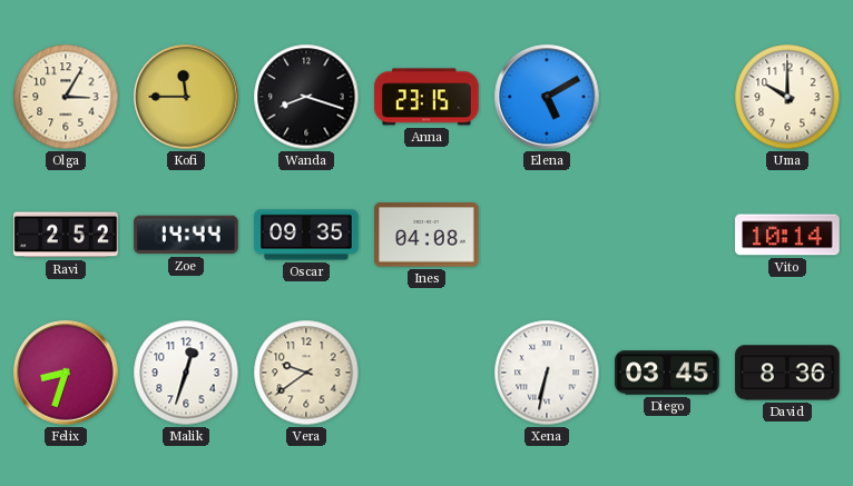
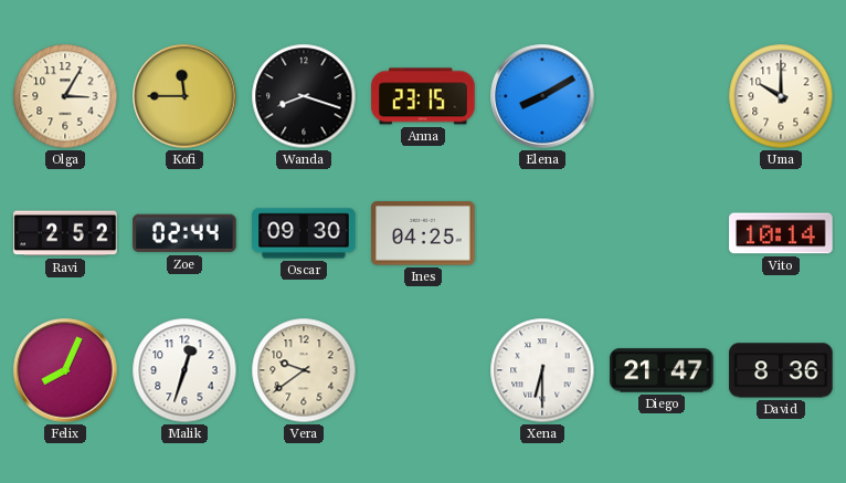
Elena: 5:10 -> 8:10 (542, 96)
Zoe: 14:44 -> 02:44 (184, 233)
Oscar: 09:35 -> 09:30 (304, 233)
Ines: 04:08 -> 04:25 (423, 233)
Felix: 8:33 -> 8:04 (65, 370)
Xena: 6:32 -> 6:30 (542, 370)
Diego: 03:45 -> 21:47 (662, 370)
